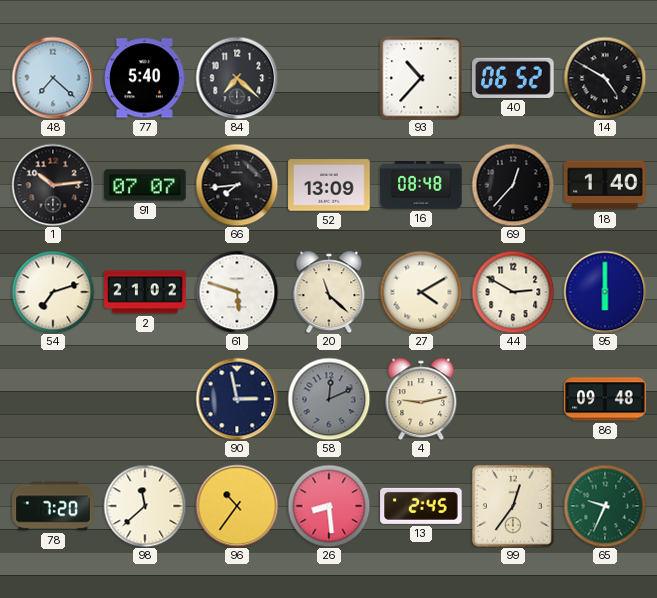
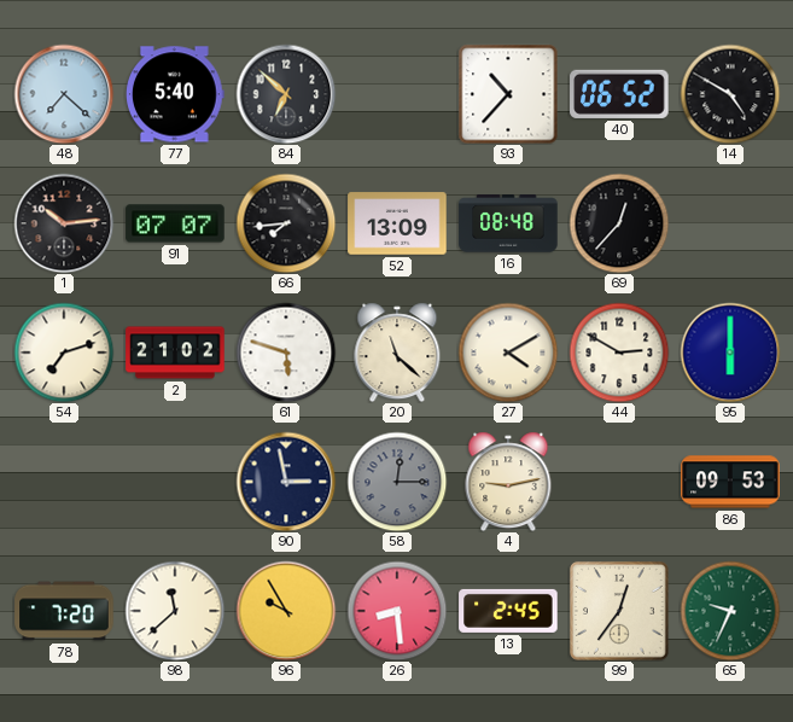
84: 7:22 -> 6:52 (286, 94)
18: 1:40 -> none (605, 185)
58: 12:11 -> 12:15 (397, 482)
86: 09:48 -> 09:53 (730, 482)
96: 10:36 -> 9:55 (286, 611)
